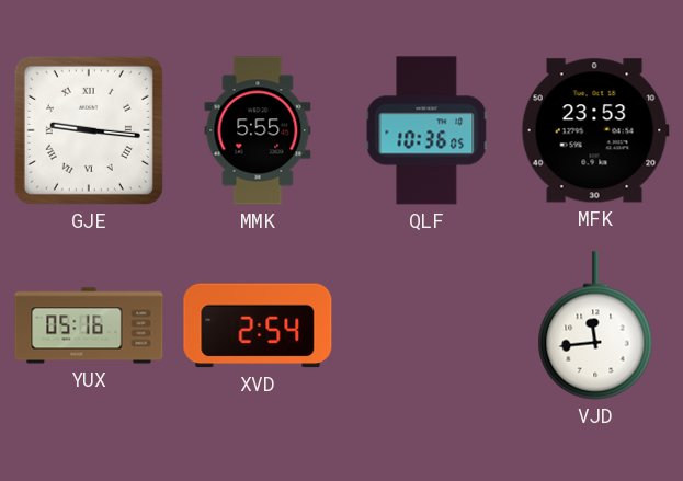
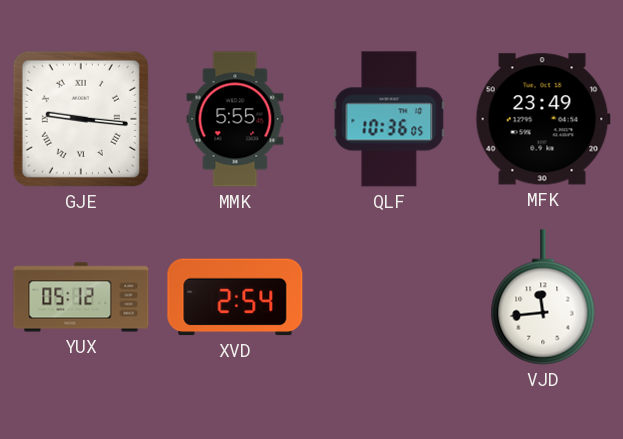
MFK: 23:53 -> 23:49 (543, 119)
YUX: 05:16 -> 05:12 (81, 297)
